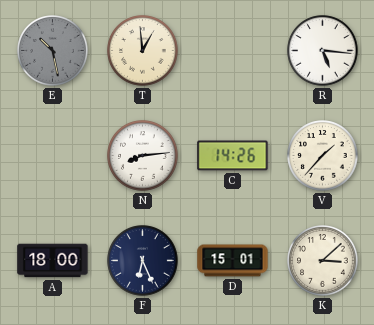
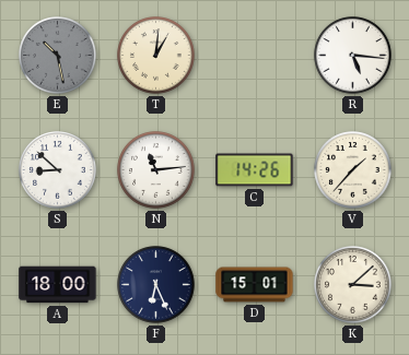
T: 12:59 -> 1:01 (156, 56)
S: none -> 8:52 (58, 170)
N: 8:14 -> 11:14 (156, 170)
